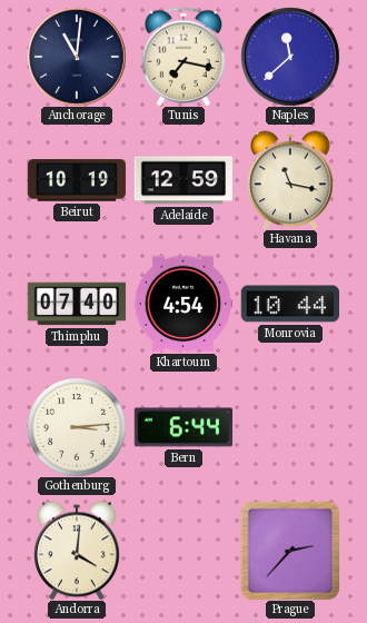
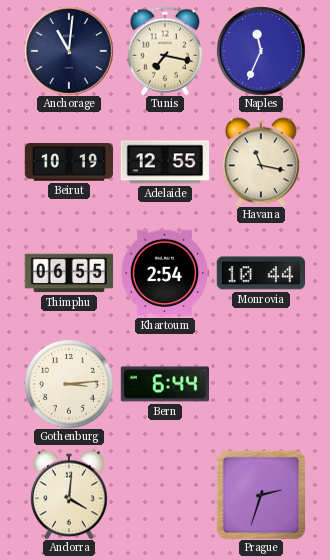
Naples: 11:38 -> 11:34 (261, 51)
Adelaide: 12:59 -> 12:55 (165, 162)
Thimphu: 07:40 -> 06:55 (69, 273)
Khartoum: 4:54 -> 2:54 (165, 273)
Prague: 2:37 -> 2:33 (261, 495)
